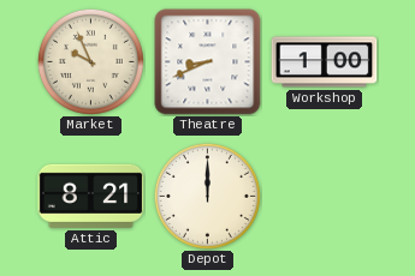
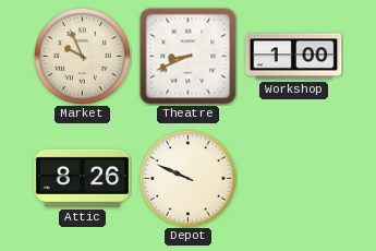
Attic: 8:21 -> 8:26 (83, 178)
Depot: 12:00 -> 9:49 (187, 178)
